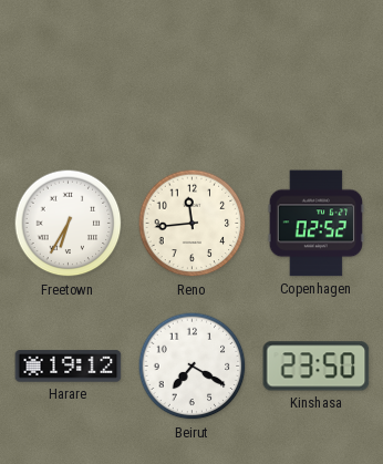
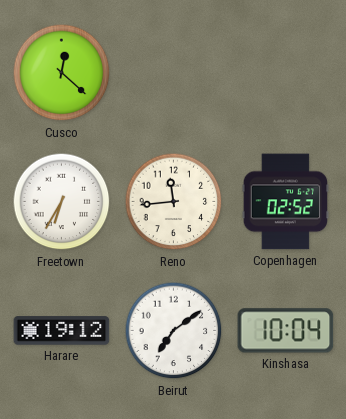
Cusco: none -> 12:22 (62, 73)
Beirut: 7:20 -> 7:09 (174, 331)
Kinshasa: 23:50 -> 10:04 (286, 331)
